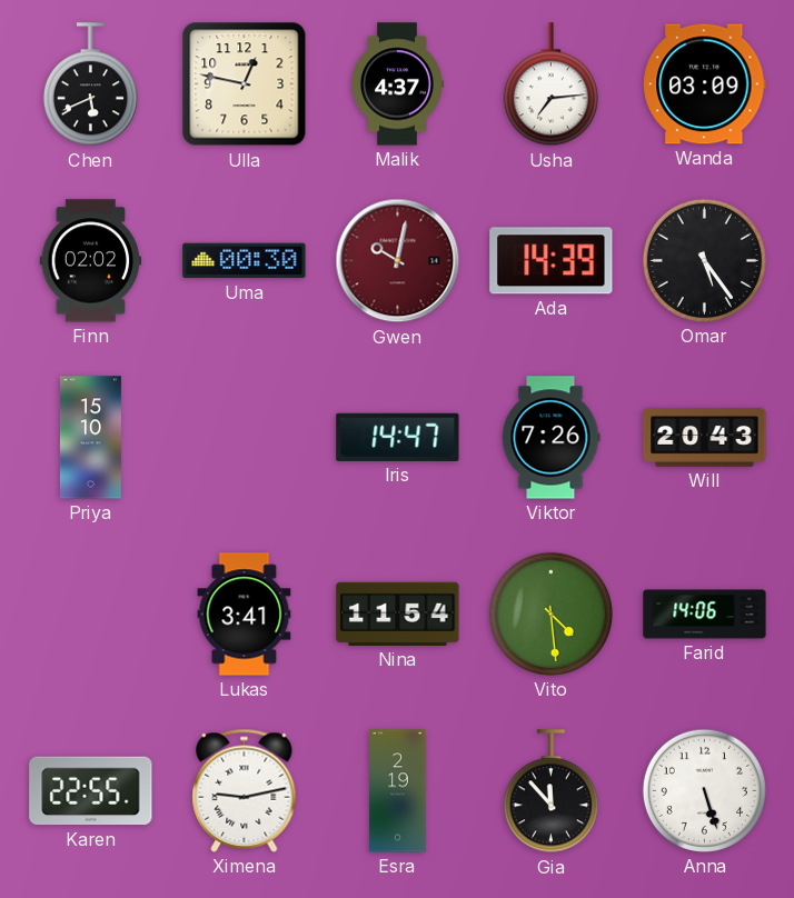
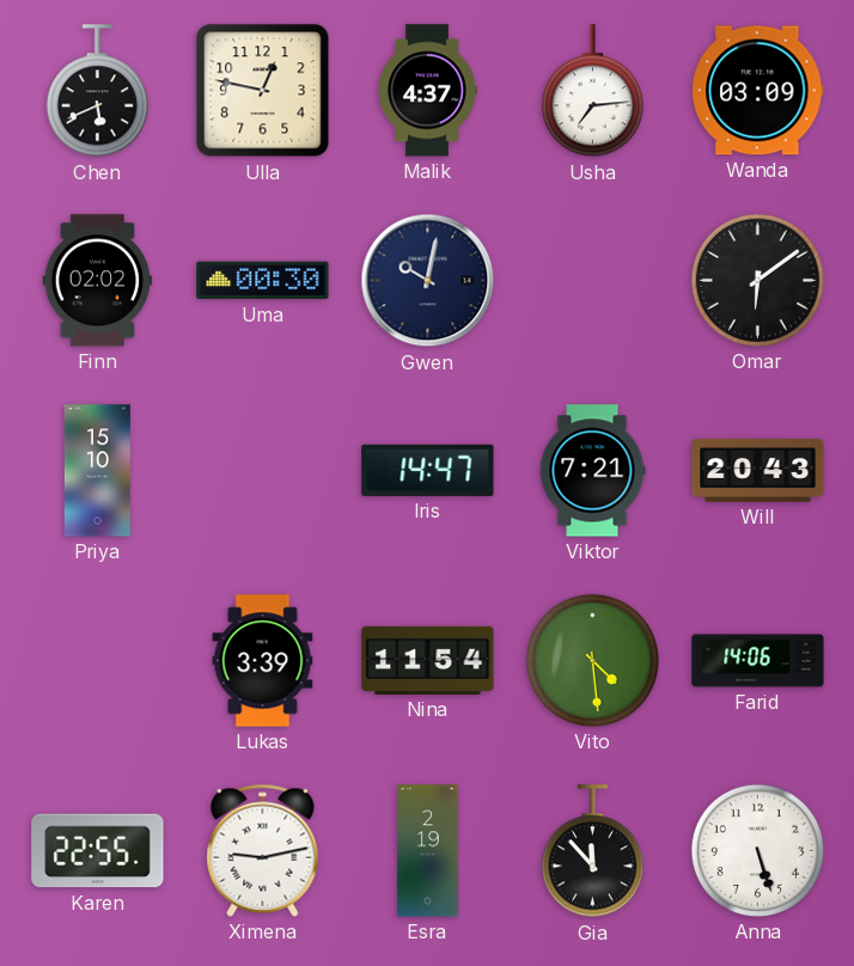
Gwen dial: burgundy -> navy (428, 281)
Ada: 14:39 -> none (552, 261)
Omar: 5:24 -> 6:09 (757, 280)
Viktor: 7:26 -> 7:21 (592, 471)
Lukas: 3:41 -> 3:39 (263, 661)
